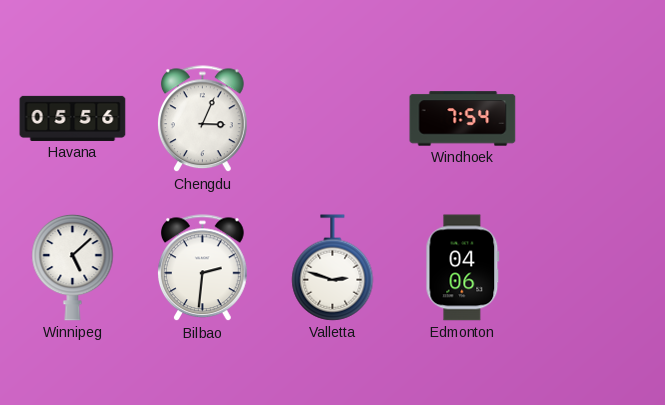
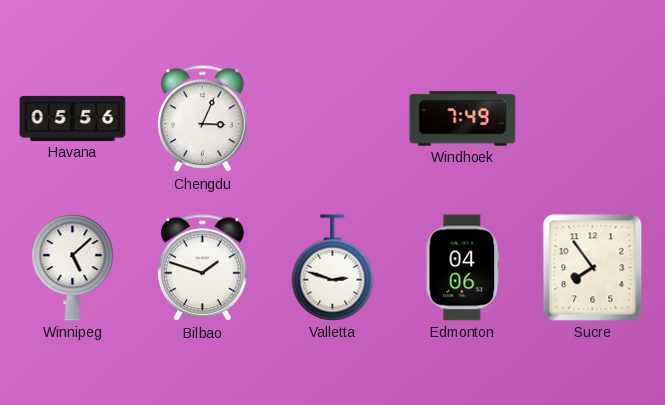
Windhoek: 7:54 -> 7:49 (463, 119)
Bilbao: 2:31 -> 1:48 (203, 268)
Sucre: none -> 7:54 (593, 268)
